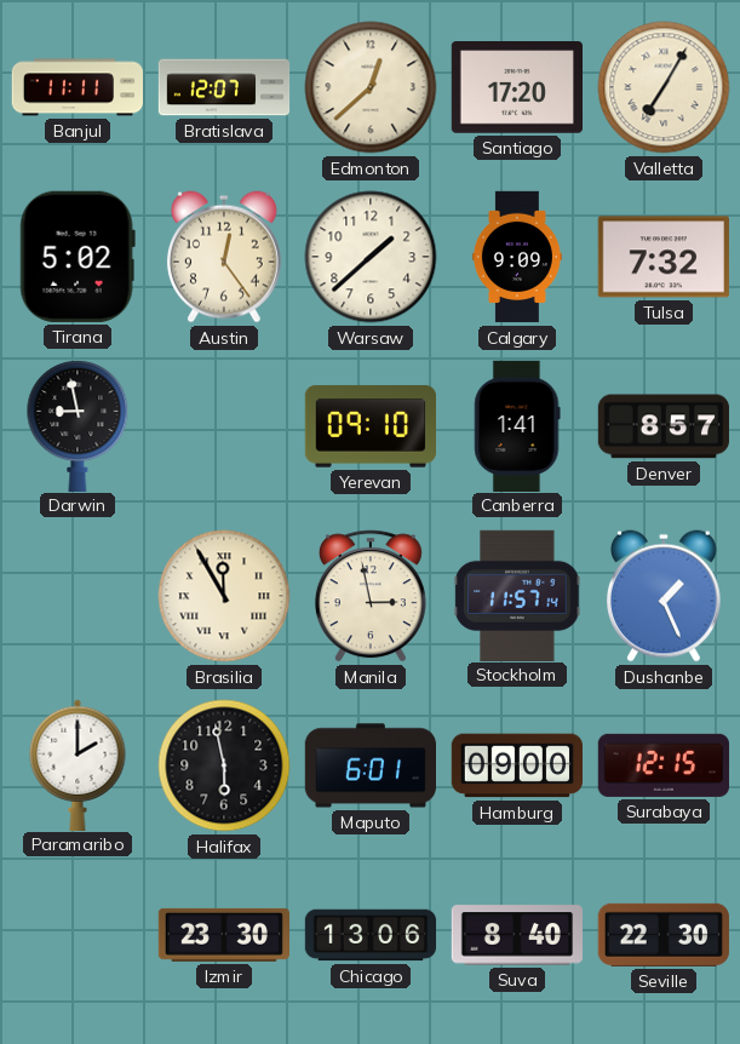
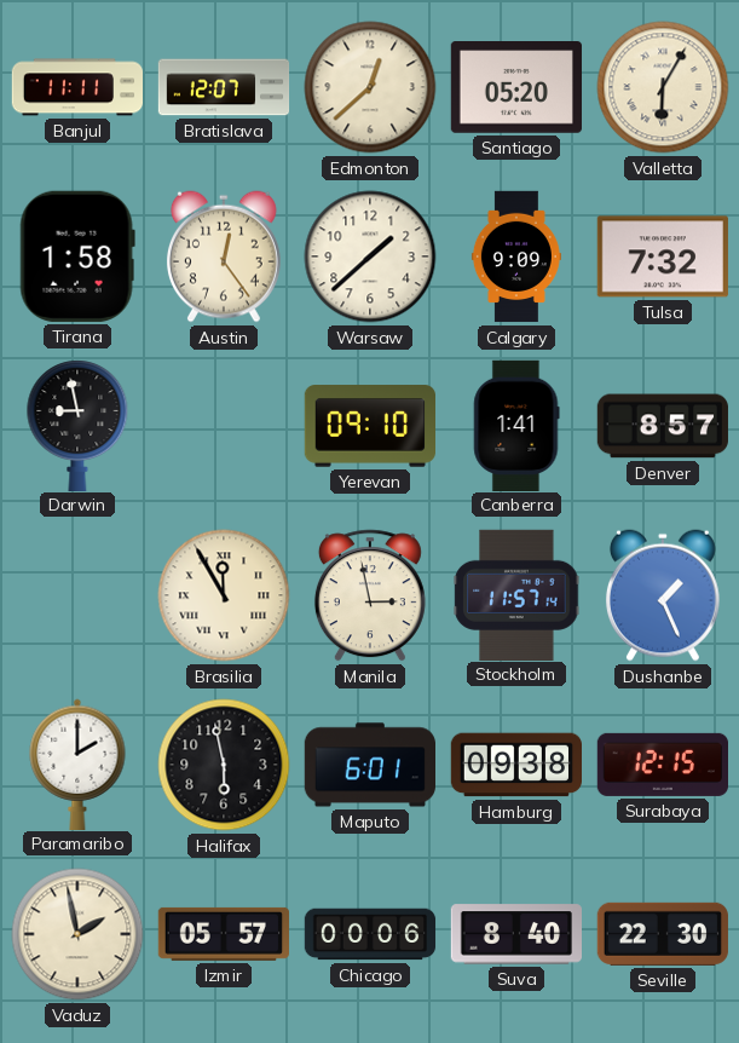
Santiago: 17:20 -> 05:20 (515, 87)
Valletta: 7:05 -> 6:05 (663, 87)
Tirana: 5:02 -> 1:58 (77, 257)
Hamburg: 09:00 -> 09:38 (515, 765)
Vaduz: none -> 1:58 (77, 934)
Izmir: 23:30 -> 05:57 (223, 934)
Chicago: 13:06 -> 00:06 (370, 934)
